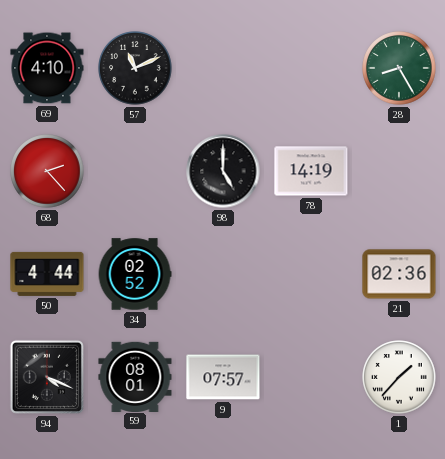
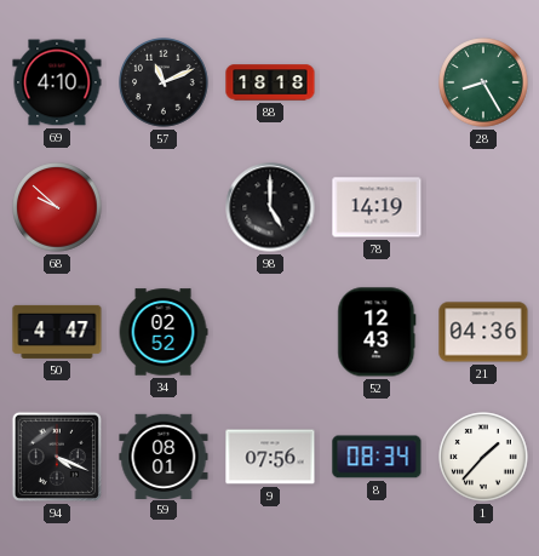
88: none -> 18:18 (270, 82)
68: 2:23 -> 9:52 (57, 207)
50: 4:44 -> 4:47 (57, 332)
52: none -> 12:43 (377, 332)
21: 02:36 -> 04:36 (483, 332)
9: 07:57 -> 07:56 (270, 457)
8: none -> 08:34 (377, 457)
